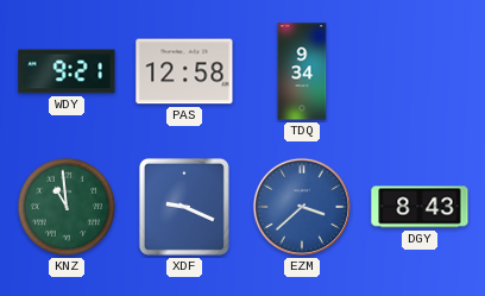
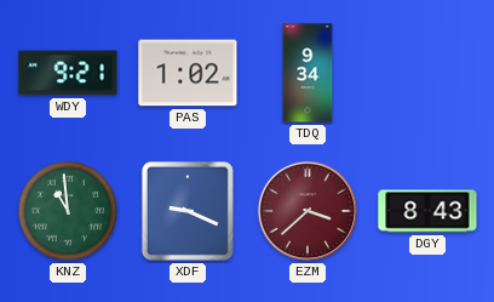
PAS: 12:58 -> 1:02 (188, 73)
EZM dial: blue -> burgundy (308, 211)
